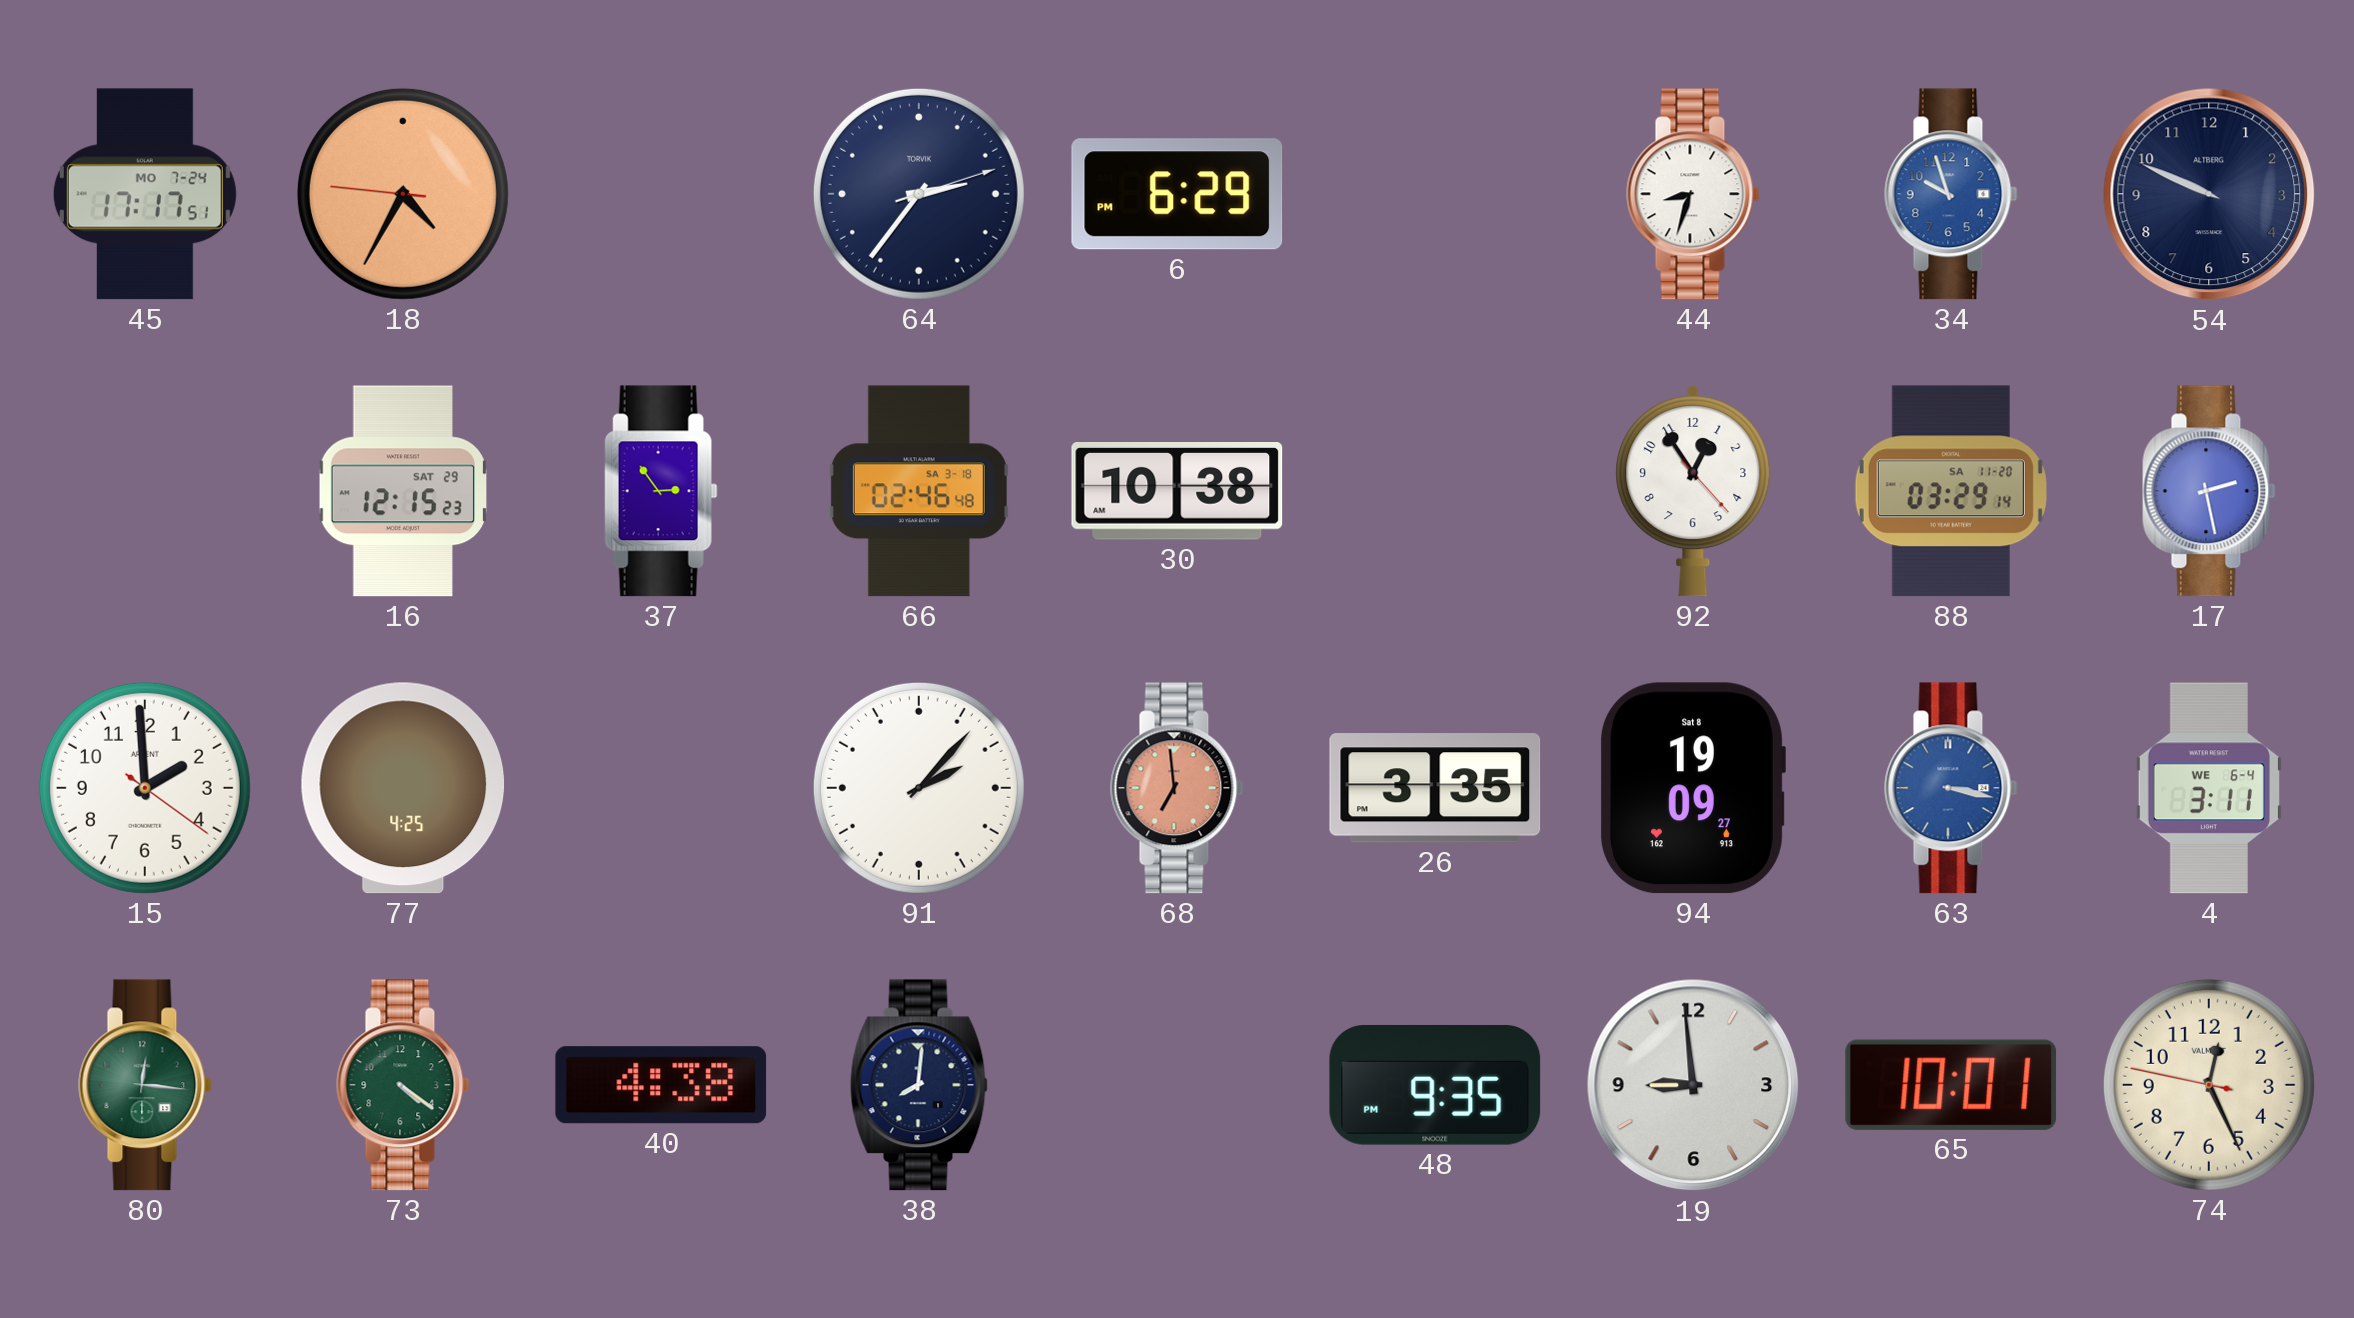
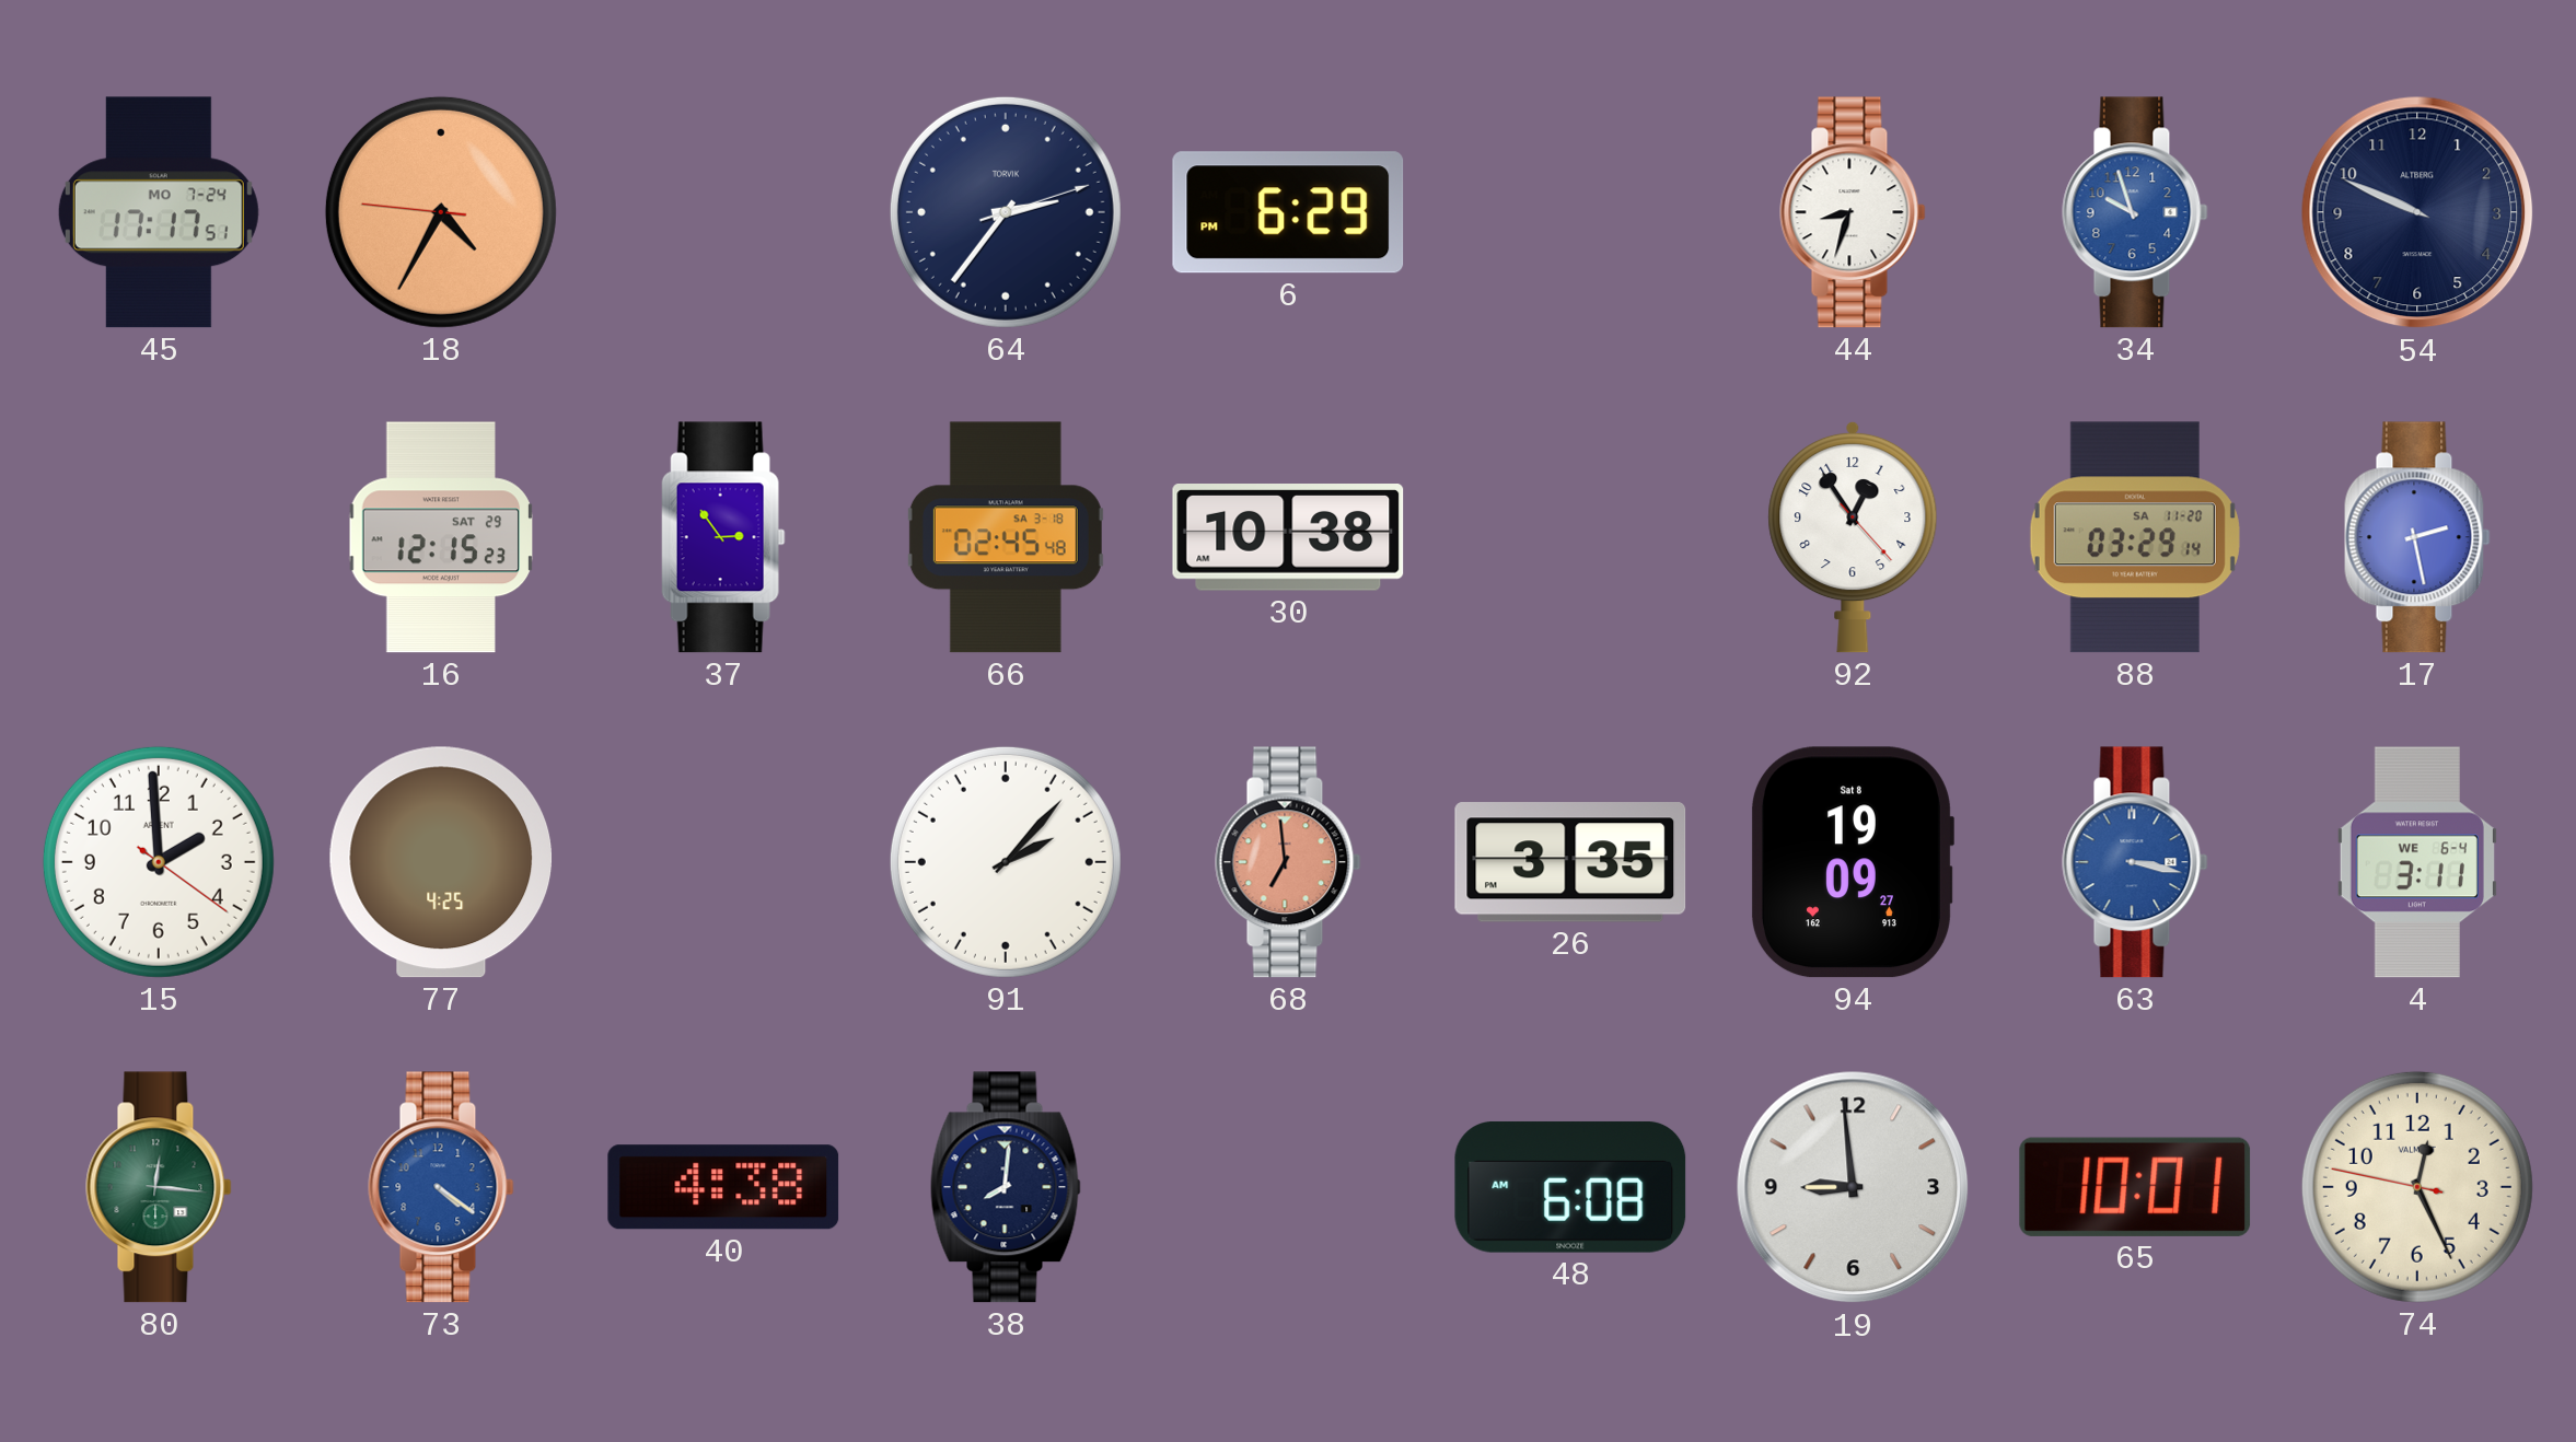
66: 02:46 -> 02:45 (1006, 537)
73 dial: green -> blue (441, 1187)
48: 9:35 -> 6:08 (1570, 1187)
